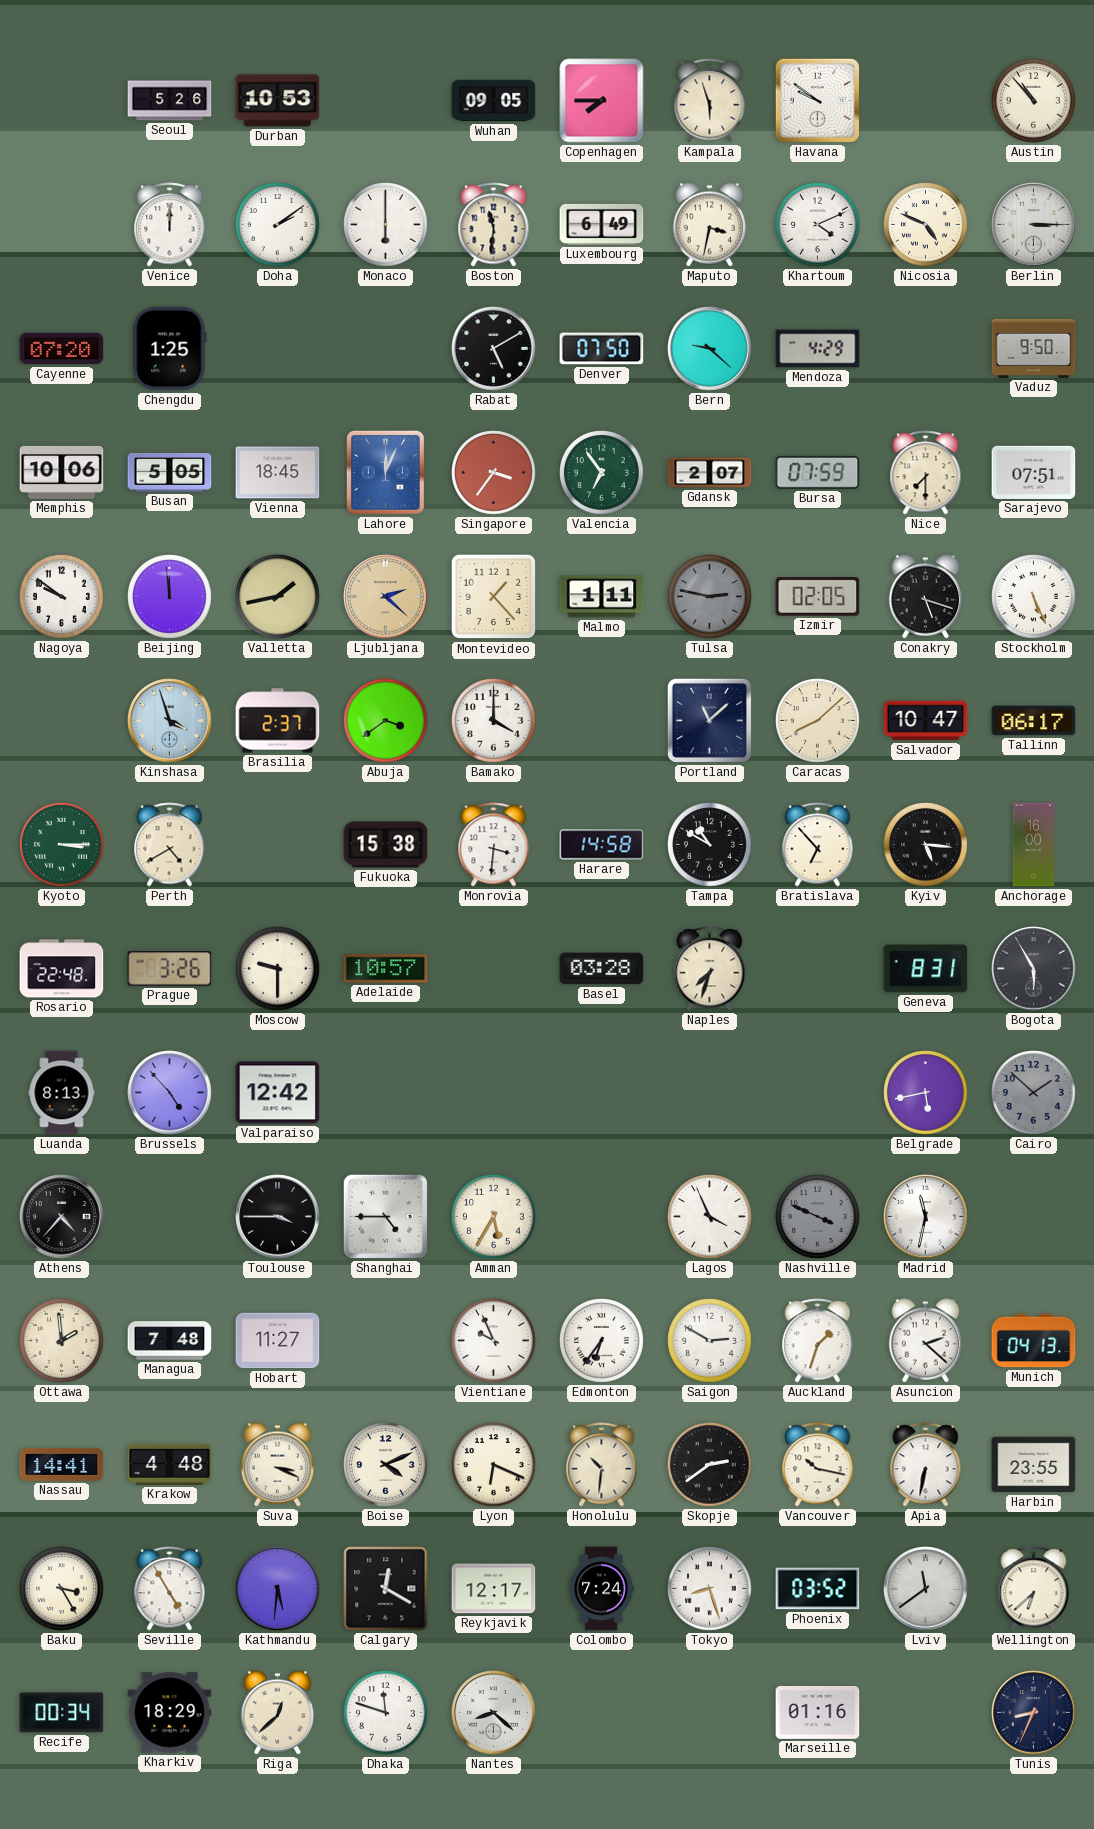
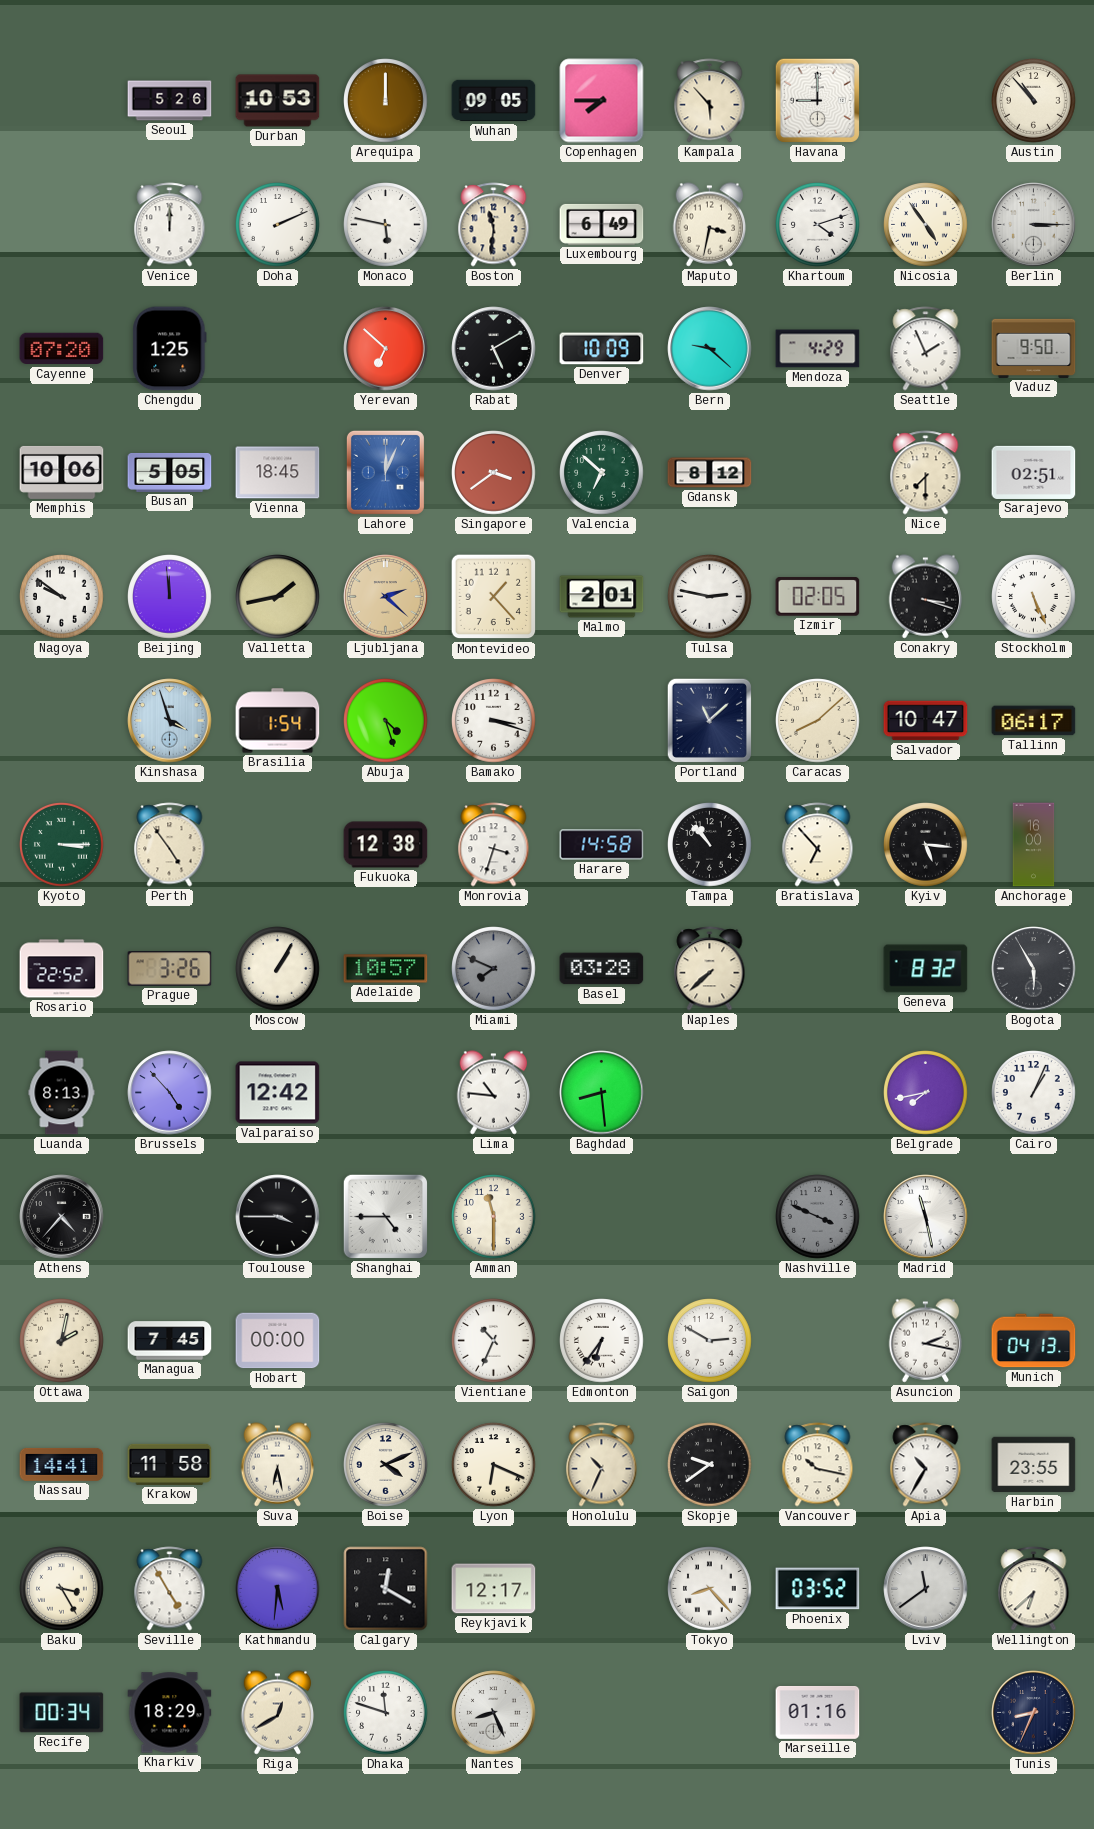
Arequipa: none -> 12:00 (386, 101)
Kampala: 5:57 -> 5:53 (710, 101)
Havana: 9:51 -> 9:00 (817, 100)
Doha: 2:09 -> 2:11 (278, 225)
Monaco: 6:00 -> 5:47 (386, 225)
Khartoum: 4:11 -> 4:12 (818, 225)
Nicosia: 4:49 -> 4:54 (926, 225)
Yerevan: none -> 6:52 (386, 349)
Denver: 07:50 -> 10:09 (602, 349)
Seattle: none -> 1:56 (926, 349)
Singapore: 3:36 -> 3:39 (494, 473)
Valencia: 6:54 -> 6:52 (602, 473)
Gdansk: 2:07 -> 8:12 (710, 473)
Bursa: 07:59 -> none (818, 472)
Sarajevo: 07:51 -> 02:51 (1034, 472)
Malmo: 1:11 -> 2:01 (602, 597)
Tulsa dial: grey -> white (710, 597)
Conakry: 5:18 -> 3:18 (926, 597)
Brasilia: 2:37 -> 1:54 (278, 721)
Abuja: 3:39 -> 4:27 (386, 721)
Bamako: 4:00 -> 3:18 (494, 721)
Perth: 4:40 -> 4:54 (170, 845)
Fukuoka: 15:38 -> 12:38 (386, 845)
Monrovia: 3:31 -> 3:33 (494, 845)
Tampa: 10:50 -> 10:53 (710, 845)
Rosario: 22:48 -> 22:52 (62, 969)
Moscow: 9:30 -> 1:05 (278, 969)
Miami: none -> 7:49 (494, 969)
Naples: 7:33 -> 7:38 (710, 969)
Geneva: 8:31 -> 8:32 (926, 969)
Lima: none -> 10:46 (494, 1093)
Baghdad: none -> 8:29 (602, 1093)
Belgrade: 5:43 -> 7:43 (926, 1093)
Cairo: 1:52 -> 1:04 (1034, 1093)
Cairo dial: grey -> white (1034, 1093)
Amman: 5:35 -> 11:30 (494, 1217)
Lagos: 3:56 -> none (710, 1217)
Madrid: 11:32 -> 11:28 (926, 1217)
Ottawa: 1:59 -> 2:02 (62, 1341)
Managua: 7:48 -> 7:45 (170, 1341)
Hobart: 11:27 -> 00:00 (278, 1341)
Vientiane: 9:56 -> 10:34 (494, 1341)
Auckland: 1:33 -> none (818, 1341)
Asuncion: 2:22 -> 2:17 (926, 1341)
Krakow: 4:48 -> 11:58 (170, 1464)
Suva: 3:19 -> 6:28 (278, 1465)
Honolulu: 10:31 -> 10:34 (602, 1465)
Skopje: 2:39 -> 9:39 (710, 1465)
Apia: 6:32 -> 10:35 (926, 1465)
Colombo: 7:24 -> none (601, 1589)
Tokyo: 8:27 -> 8:23 (710, 1589)
Riga: 12:38 -> 12:40 (278, 1713)
Nantes: 8:22 -> 8:26 (494, 1713)
